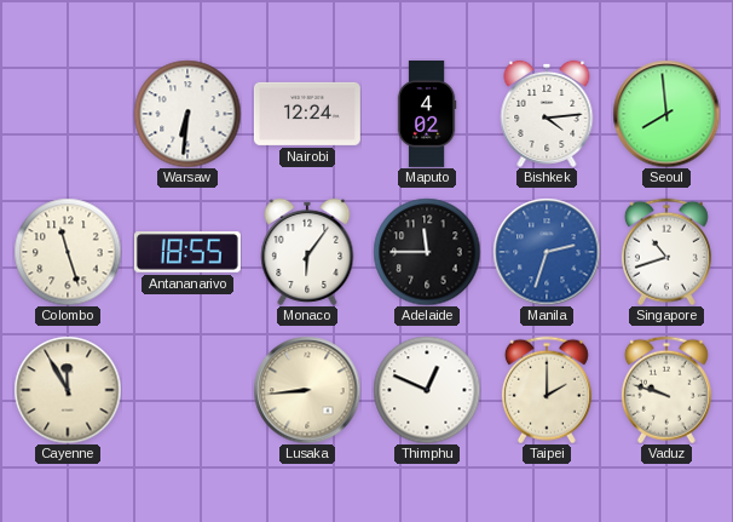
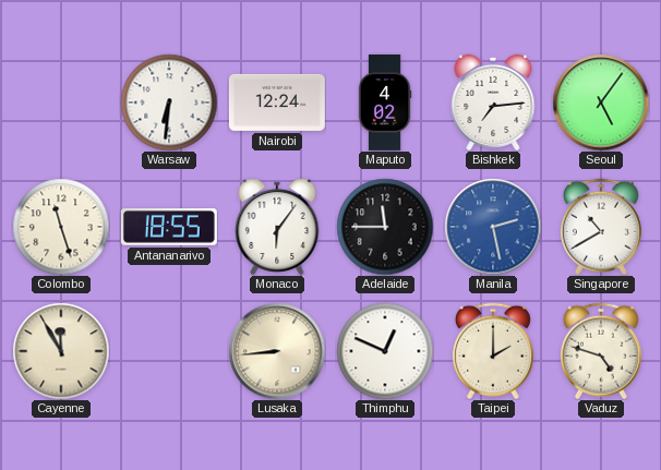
Bishkek: 4:14 -> 7:14 (493, 103)
Seoul: 7:59 -> 5:06 (601, 103)
Manila: 2:33 -> 2:28 (493, 227)
Singapore: 10:42 -> 10:40 (601, 227)
Vaduz: 9:48 -> 4:48 (601, 351)
